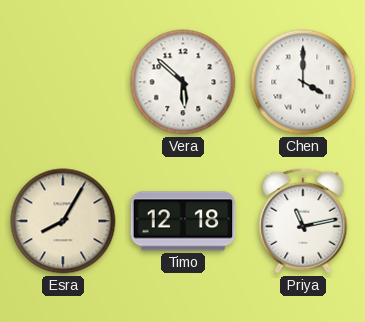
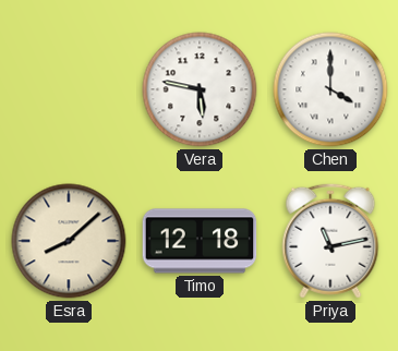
Vera: 5:52 -> 5:47 (200, 89)
Esra: 8:05 -> 8:08 (69, 241)
